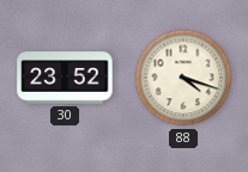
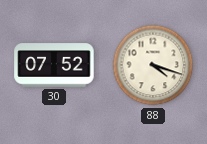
30: 23:52 -> 07:52 (54, 65)
